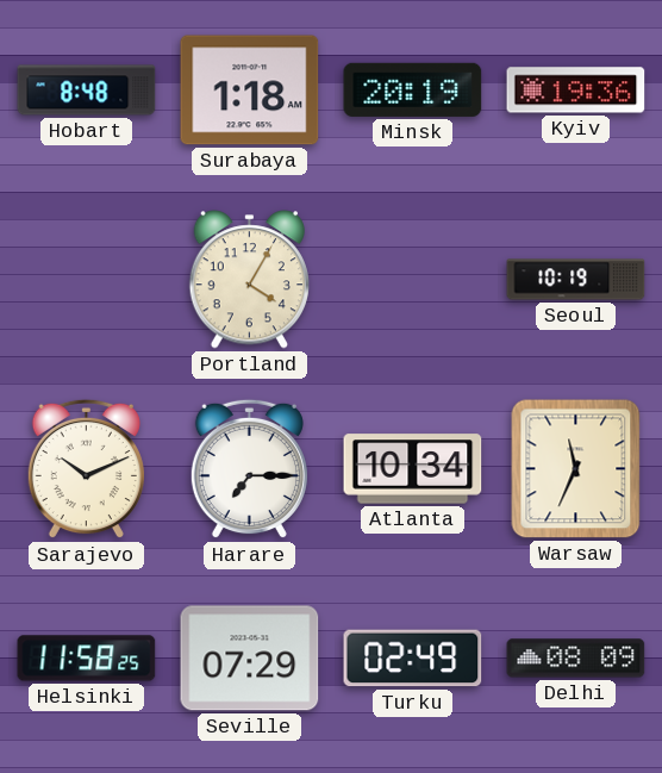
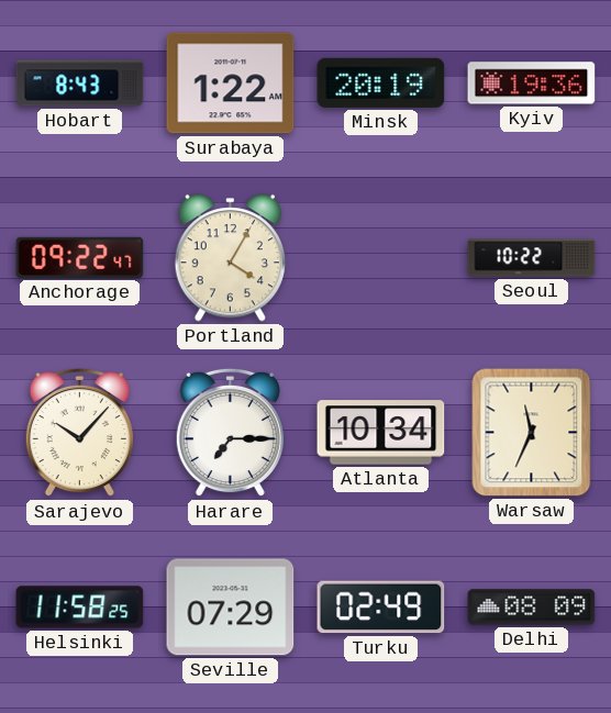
Hobart: 8:48 -> 8:43 (80, 83)
Surabaya: 1:18 -> 1:22 (231, 83)
Anchorage: none -> 09:22 (80, 257)
Seoul: 10:19 -> 10:22 (532, 258)
Sarajevo: 10:11 -> 10:07 (79, 433)
